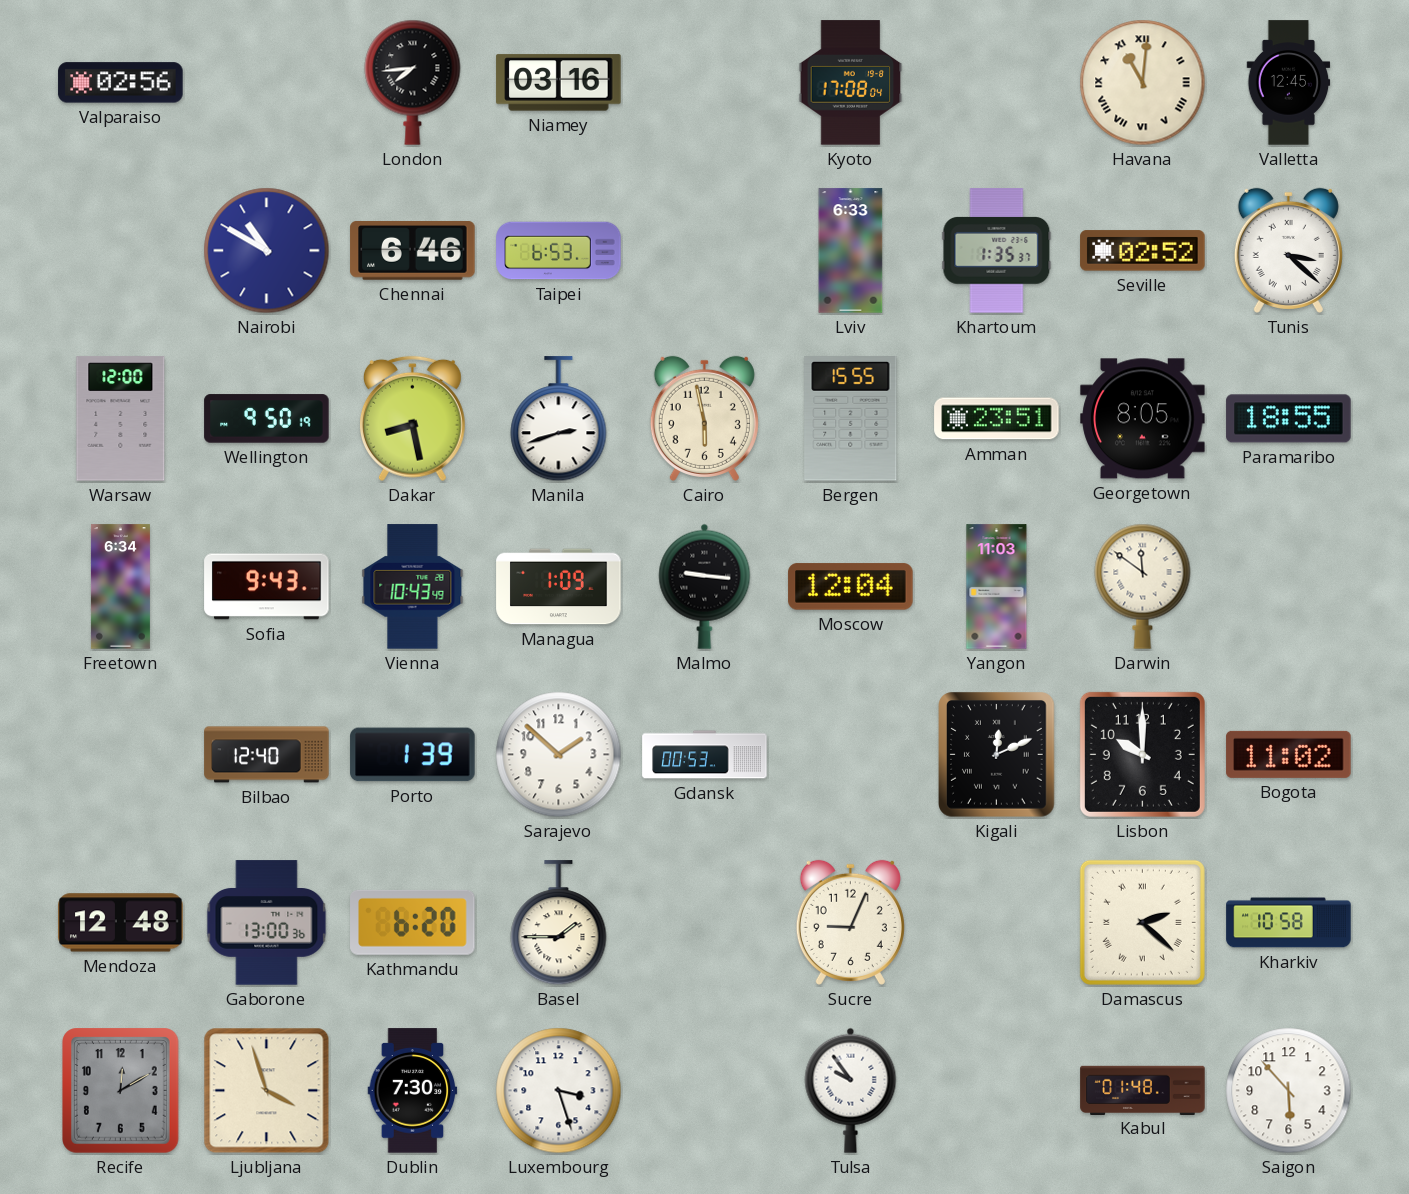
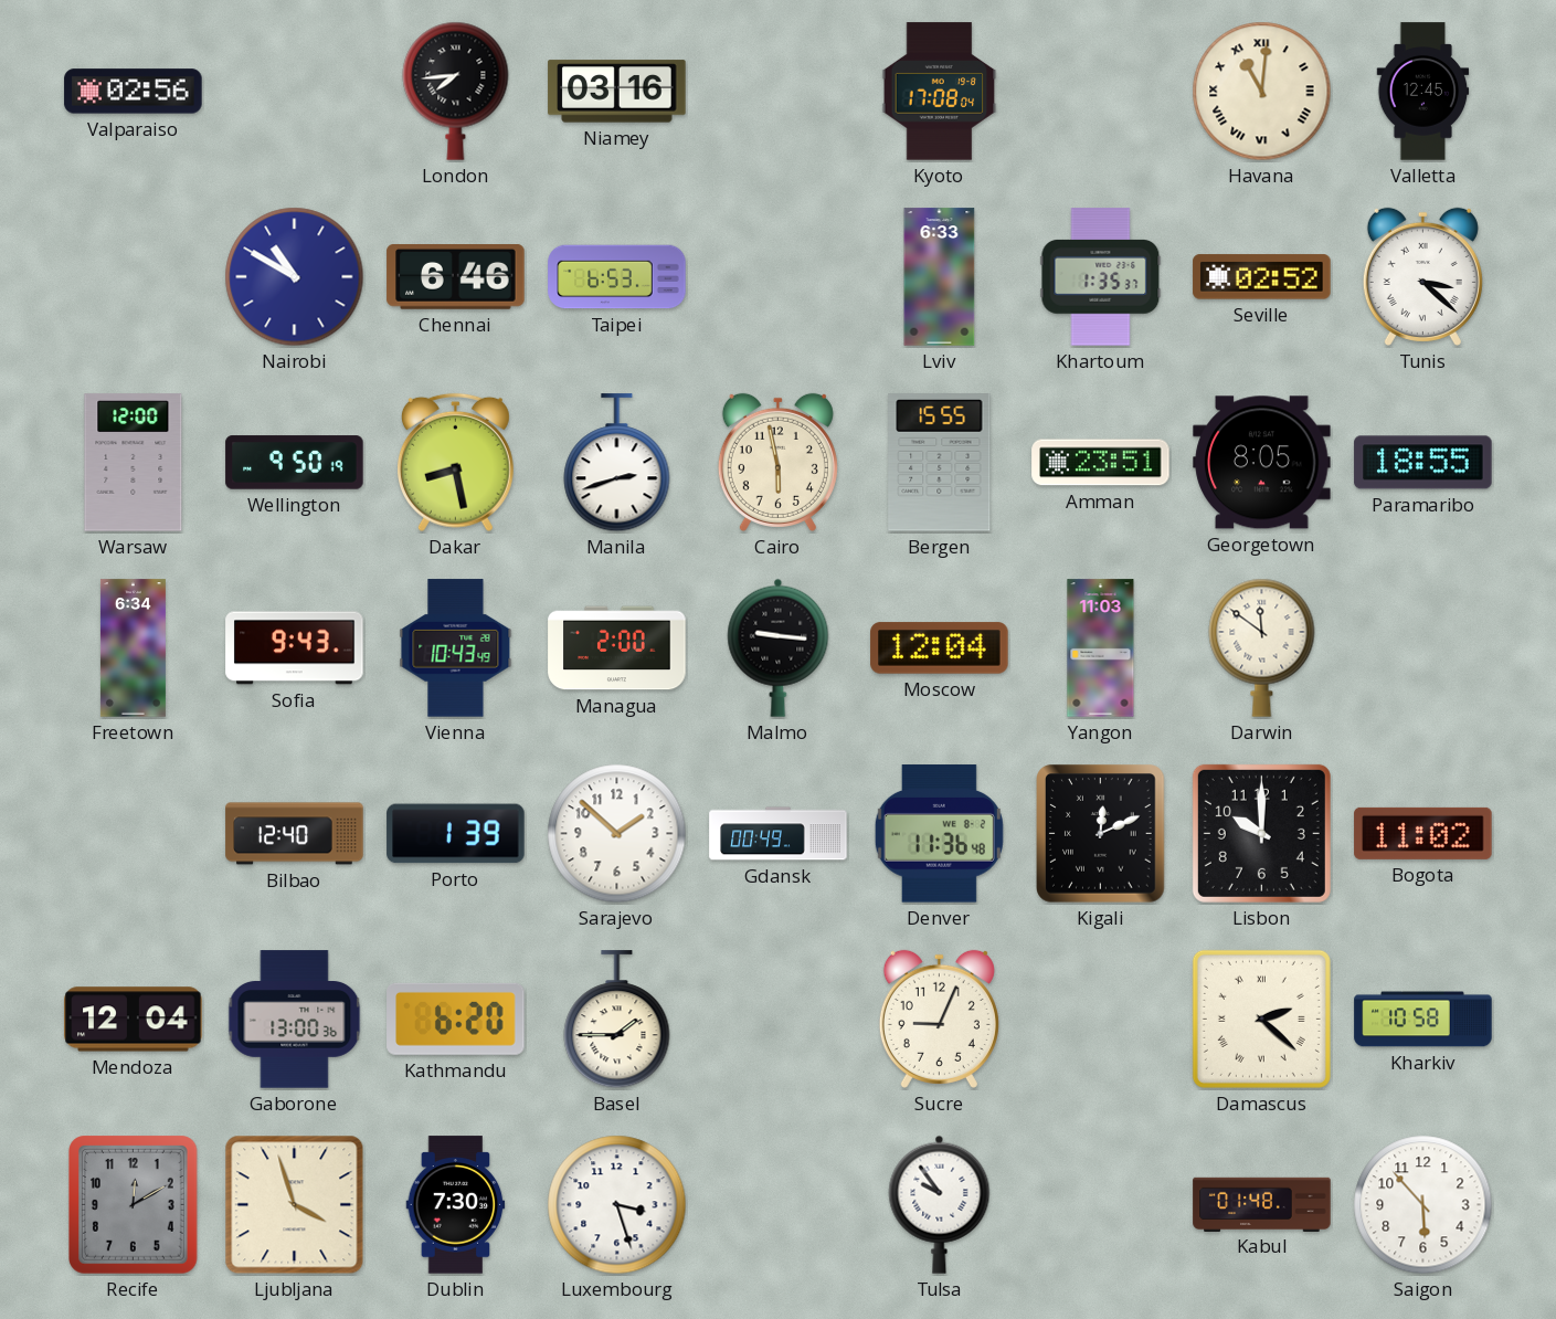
Managua: 1:09 -> 2:00 (617, 648)
Gdansk: 00:53 -> 00:49 (779, 834)
Denver: none -> 11:36 (939, 834)
Mendoza: 12:48 -> 12:04 (134, 1020)
